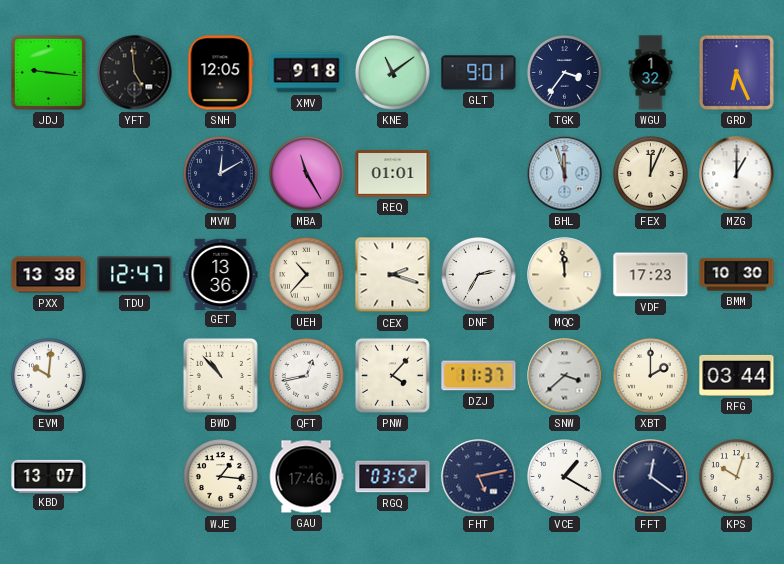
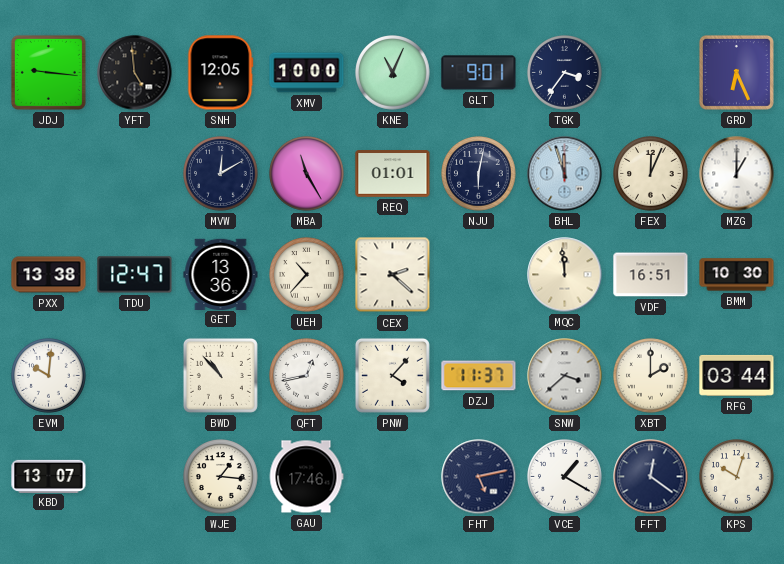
XMV: 9:18 -> 10:00 (307, 73)
KNE: 11:09 -> 11:04 (393, 73)
WGU: 1:32 -> none (651, 73)
NJU: none -> 6:02 (479, 174)
CEX: 2:18 -> 2:22 (393, 275)
DNF: 2:35 -> none (479, 275)
VDF: 17:23 -> 16:51 (651, 275)
RGQ: 03:52 -> none (393, 477)
